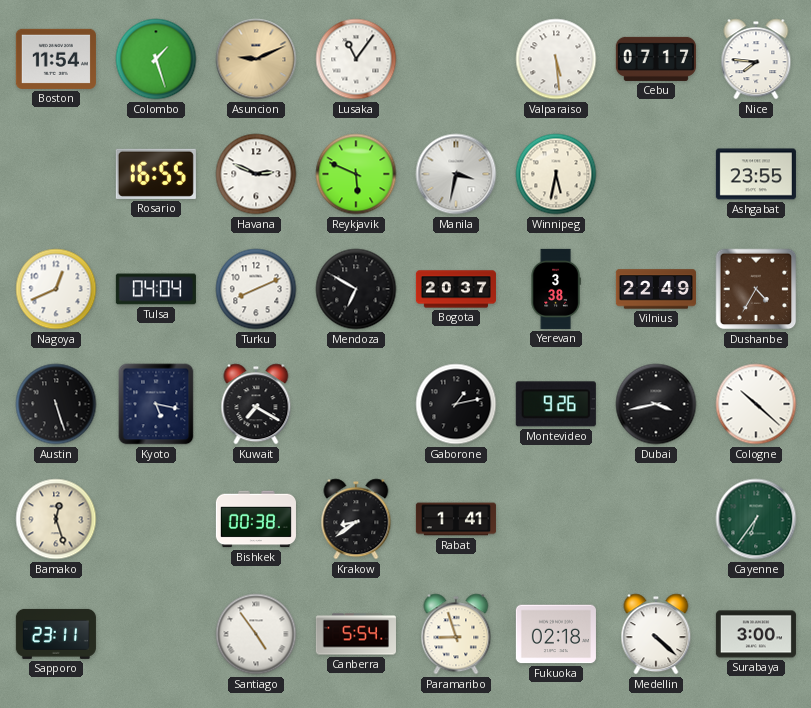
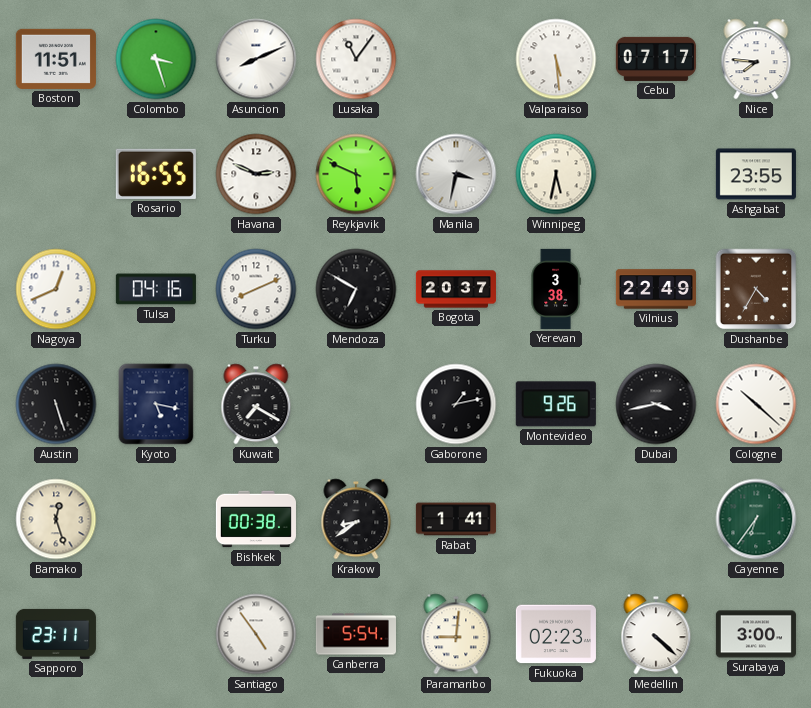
Boston: 11:54 -> 11:51 (56, 59)
Colombo: 1:27 -> 3:27 (156, 59)
Asuncion: 9:11 -> 8:11 (256, 59)
Asuncion dial: champagne -> white (256, 59)
Tulsa: 04:04 -> 04:16 (156, 289)
Paramaribo: 8:57 -> 9:01 (456, 634)
Fukuoka: 02:18 -> 02:23 (556, 634)
